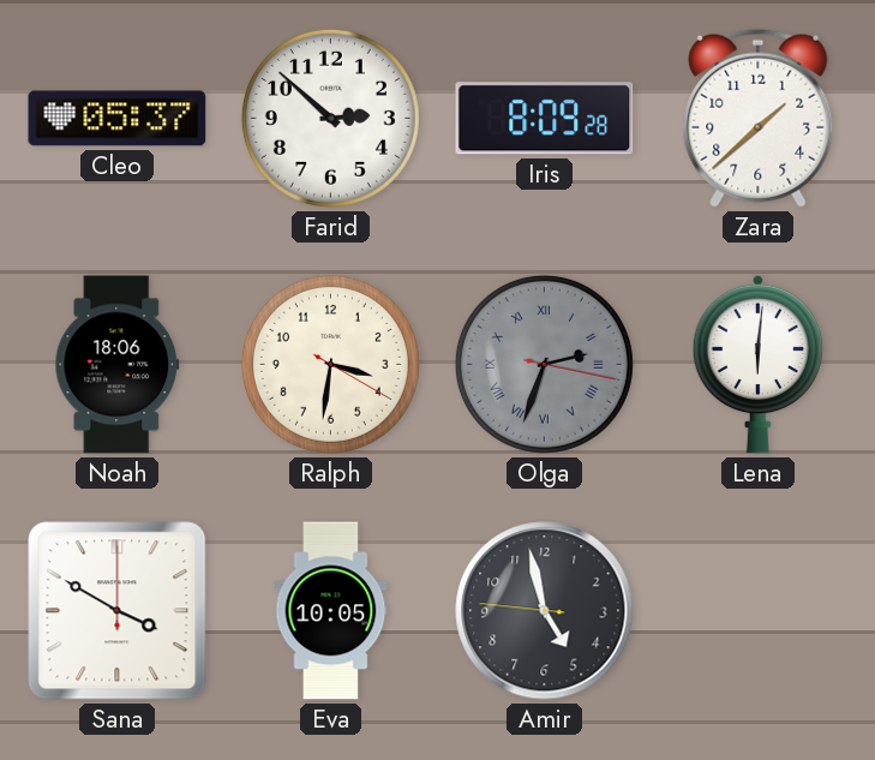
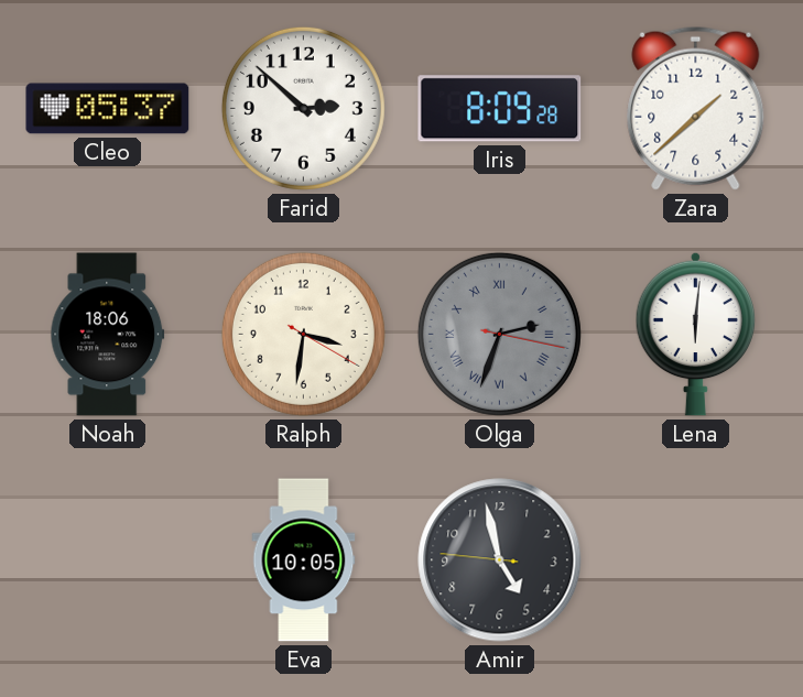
Sana: 3:50 -> none (118, 611)
